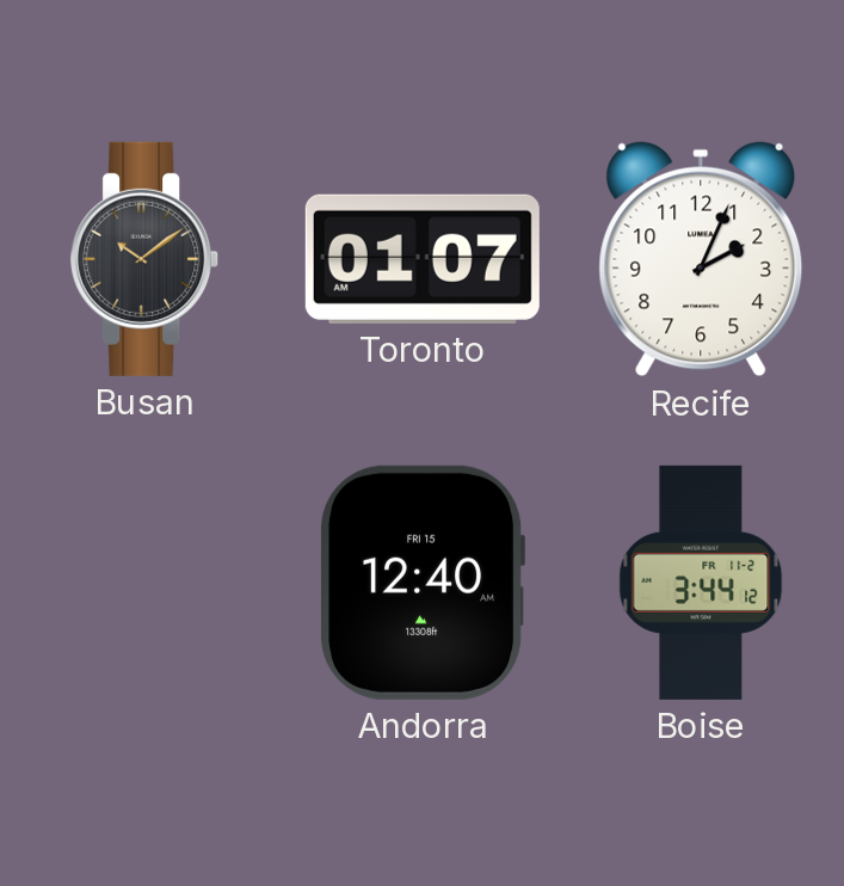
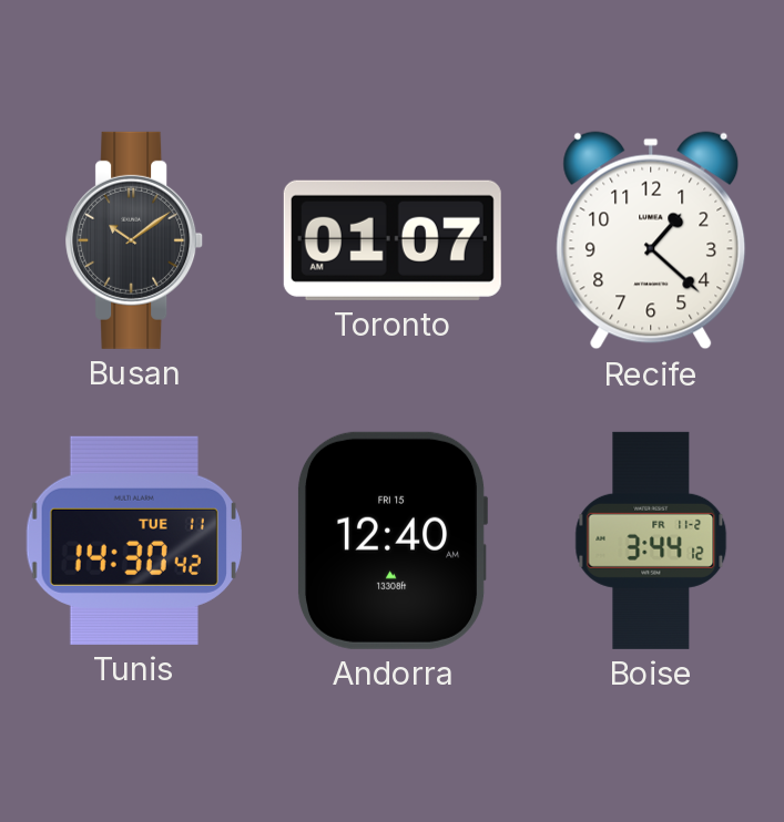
Recife: 2:04 -> 1:22 (651, 240)
Tunis: none -> 14:30 (134, 541)
